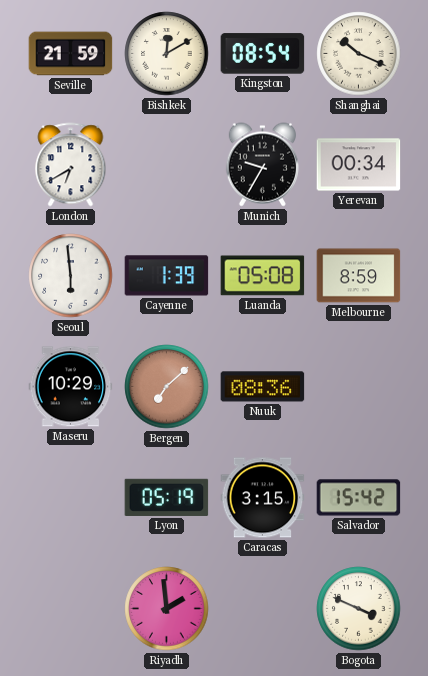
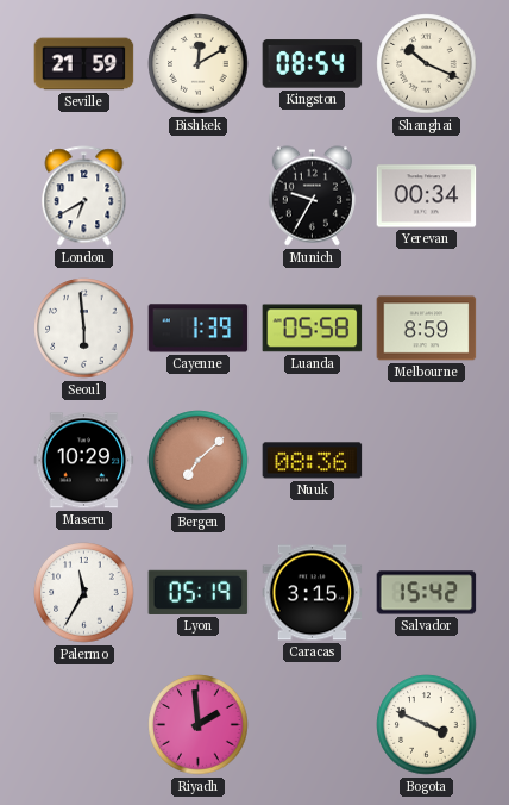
Luanda: 05:08 -> 05:58 (313, 329)
Palermo: none -> 11:35 (84, 593)
